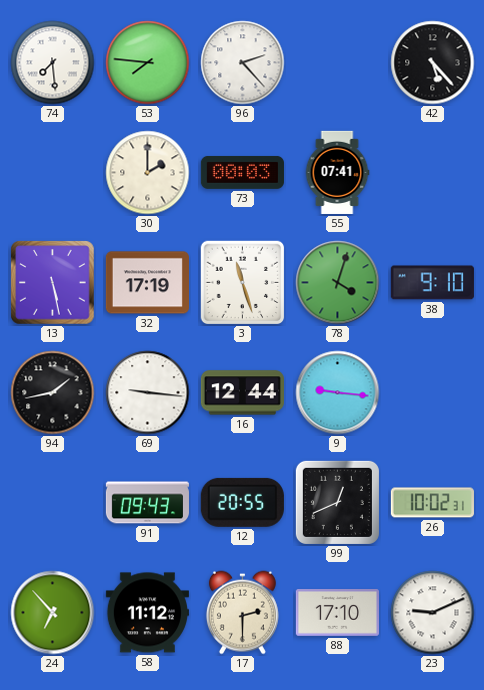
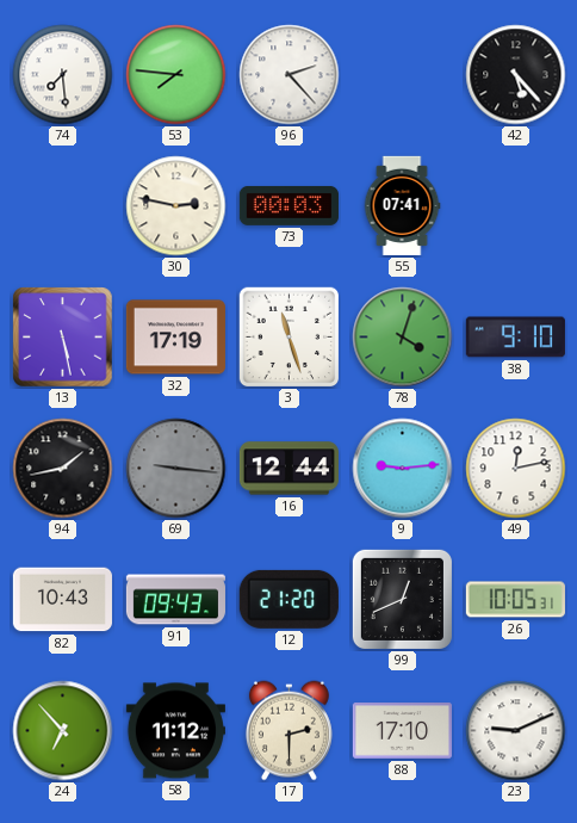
30: 2:00 -> 2:47 (176, 206)
69 dial: white -> grey (176, 469)
9: 9:16 -> 9:14 (403, 469)
49: none -> 12:13 (516, 469)
82: none -> 10:43 (62, 600)
12: 20:55 -> 21:20 (288, 599)
26: 10:02 -> 10:05 (515, 600)
